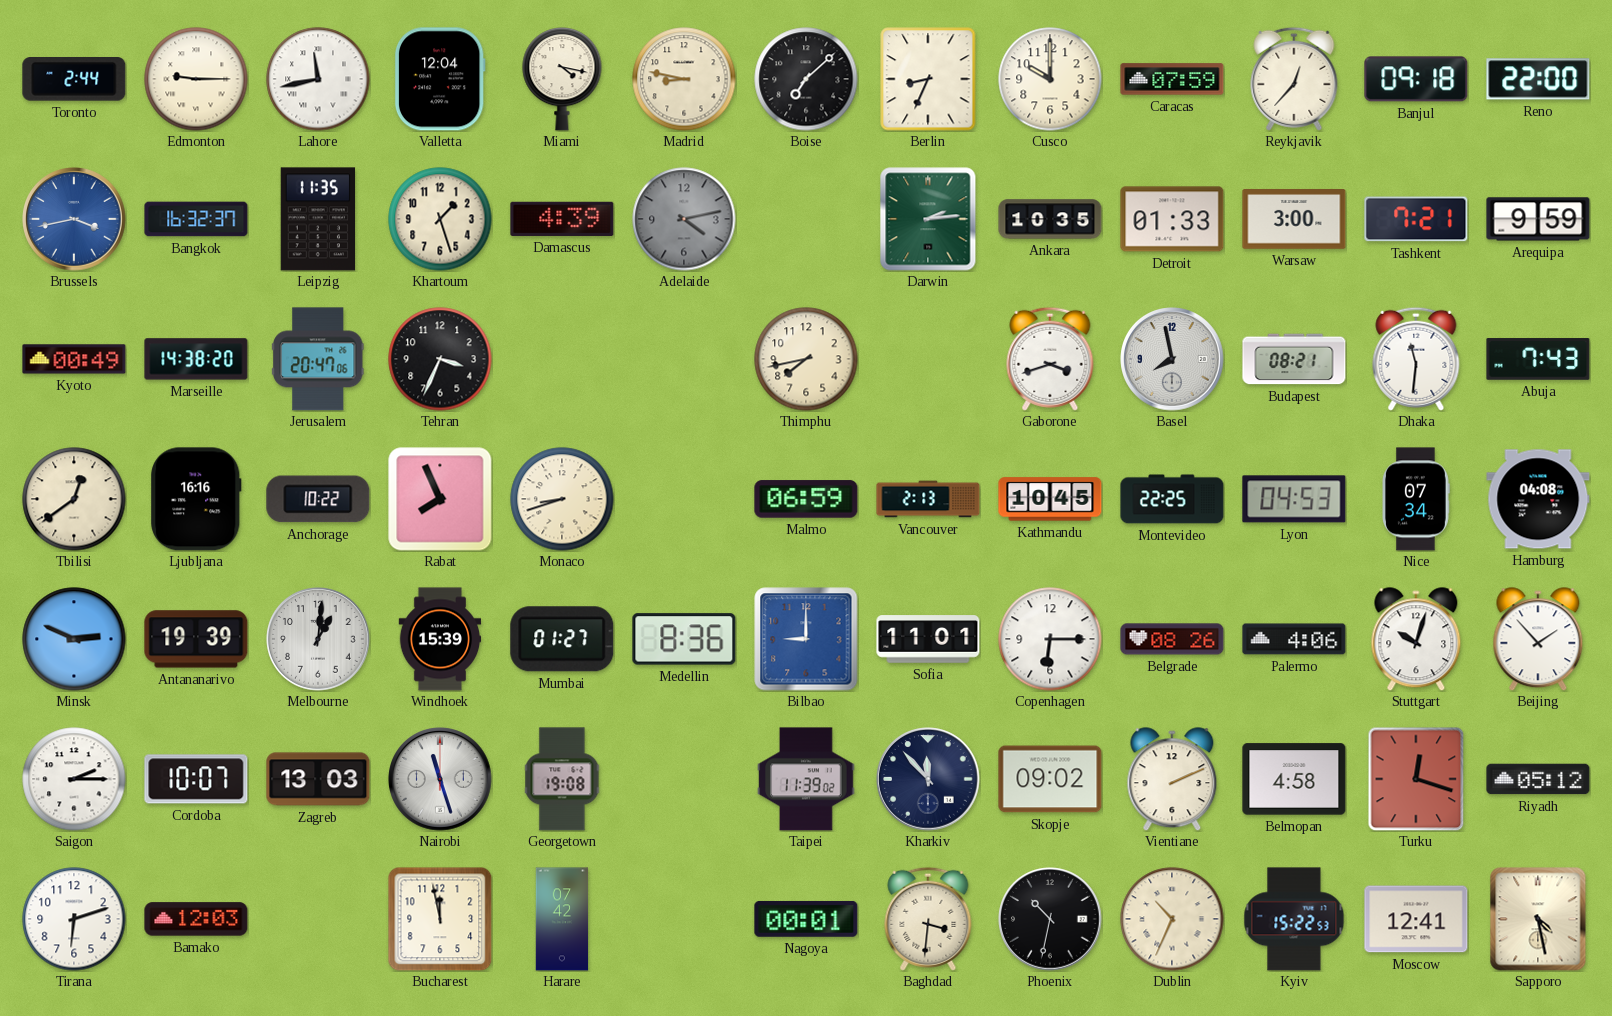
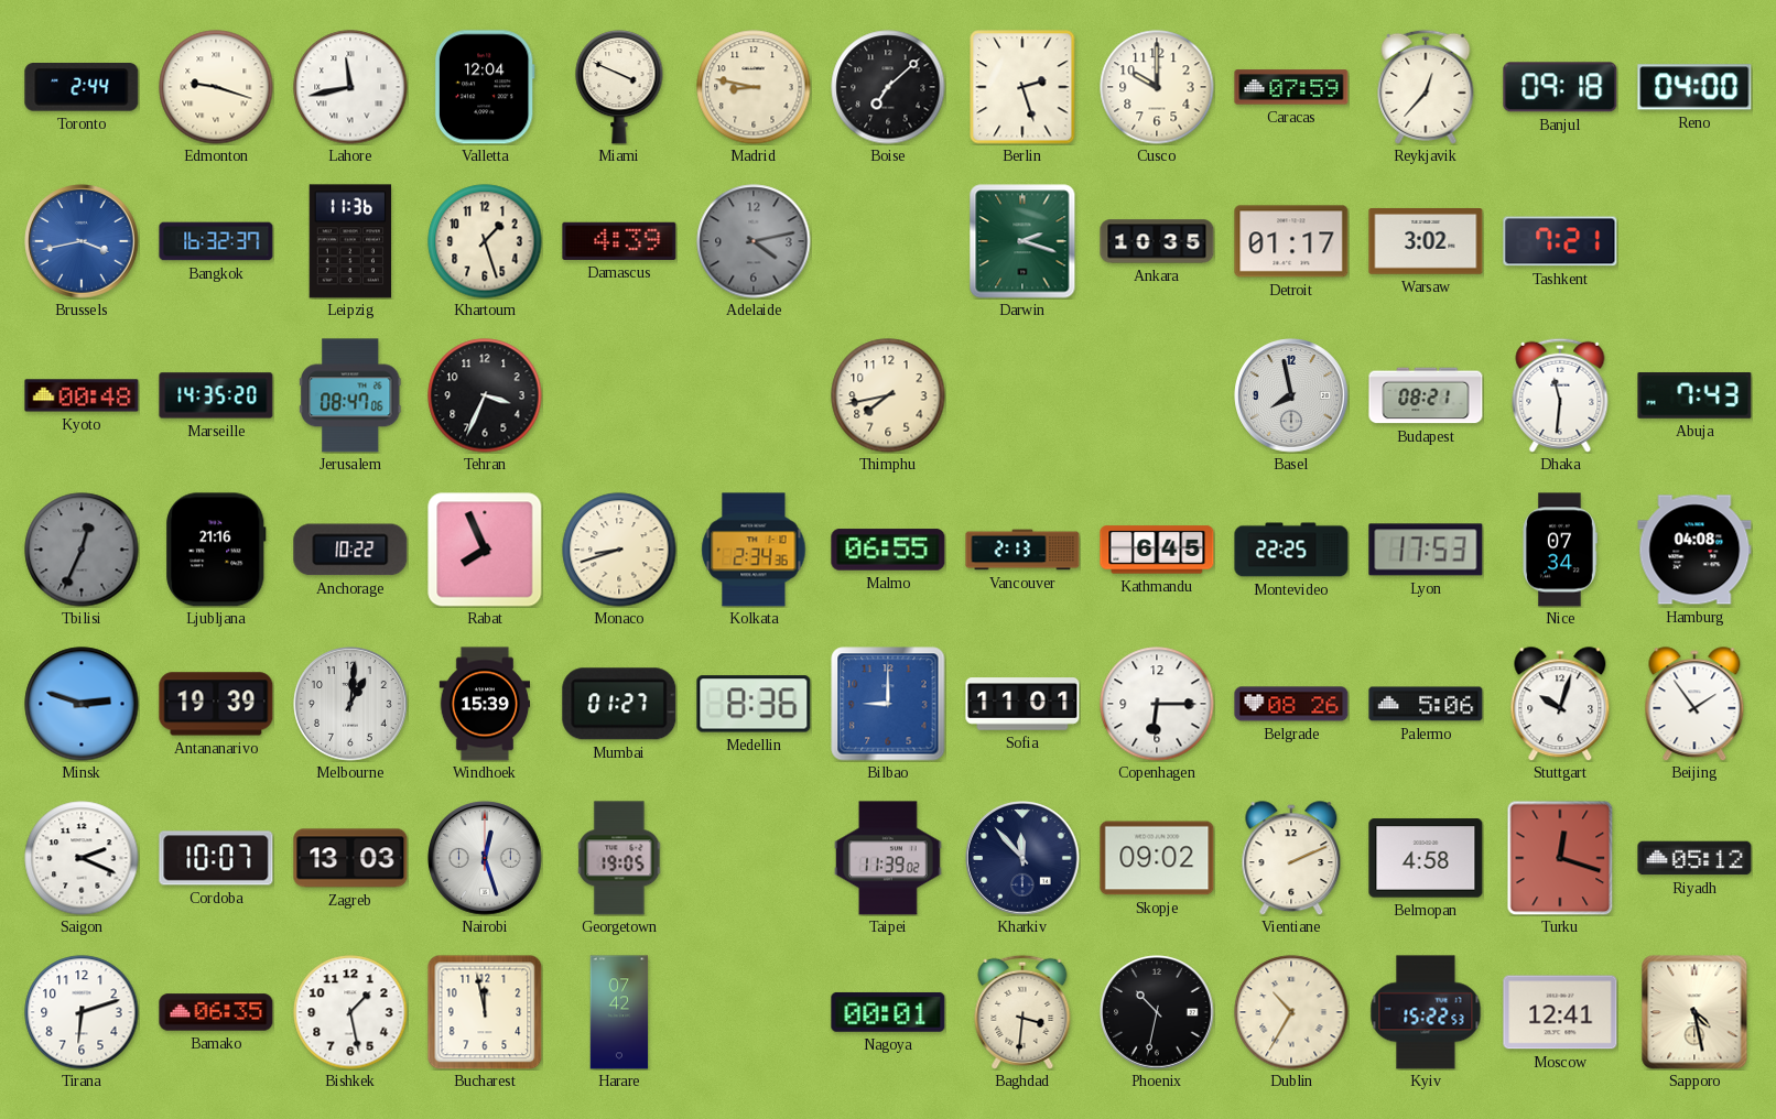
Edmonton: 9:15 -> 9:18 (216, 87)
Miami: 4:17 -> 3:49 (619, 88)
Berlin: 8:34 -> 2:27 (1022, 87)
Reno: 22:00 -> 04:00 (1694, 87)
Leipzig: 11:35 -> 11:36 (350, 241)
Darwin: 2:14 -> 2:18 (1022, 241)
Detroit: 01:33 -> 01:17 (1291, 241)
Warsaw: 3:00 -> 3:02 (1426, 242)
Arequipa: 9:59 -> none (1538, 219)
Kyoto: 00:49 -> 00:48 (82, 395)
Marseille: 14:38 -> 14:35 (216, 395)
Jerusalem: 20:47 -> 08:47 (350, 395)
Gaborone: 3:42 -> none (1050, 359)
Tbilisi: 12:39 -> 12:34 (82, 550)
Tbilisi dial: cream -> grey (82, 550)
Ljubljana: 16:16 -> 21:16 (216, 550)
Kolkata: none -> 2:34 (754, 550)
Malmo: 06:59 -> 06:55 (888, 550)
Kathmandu: 10:45 -> 6:45 (1157, 550)
Lyon: 04:53 -> 17:53 (1426, 550)
Minsk: 2:49 -> 2:48 (82, 704)
Palermo: 4:06 -> 5:06 (1426, 704)
Beijing: 1:53 -> 1:54 (1694, 704)
Saigon: 2:15 -> 2:19 (82, 858)
Nairobi: 11:27 -> 12:27 (485, 858)
Georgetown: 19:08 -> 19:05 (619, 858)
Bamako: 12:03 -> 06:35 (216, 1012)
Bishkek: none -> 1:28 (350, 1012)
Dublin: 10:34 -> 10:35 (1291, 1012)
